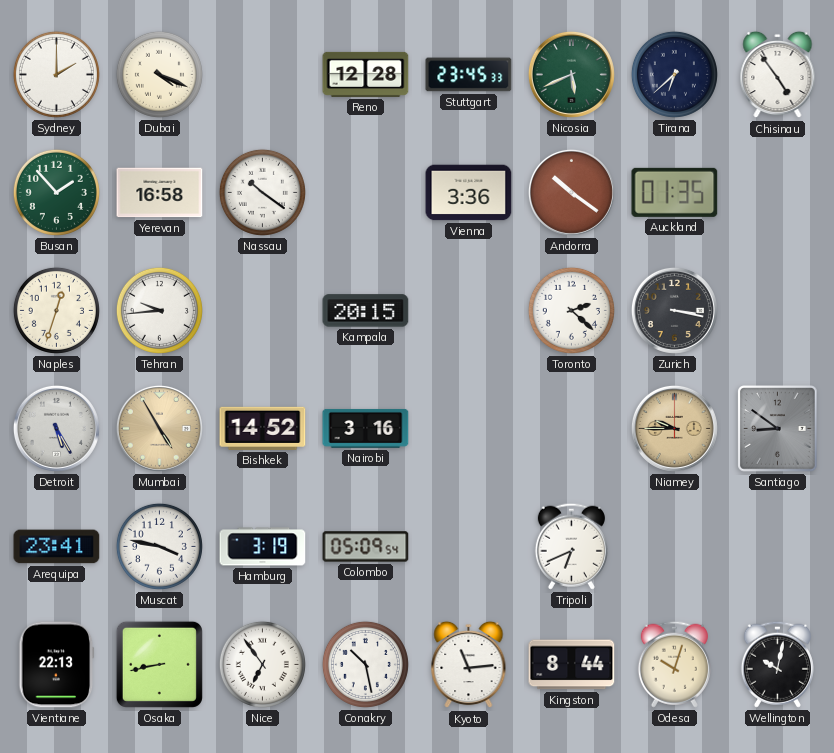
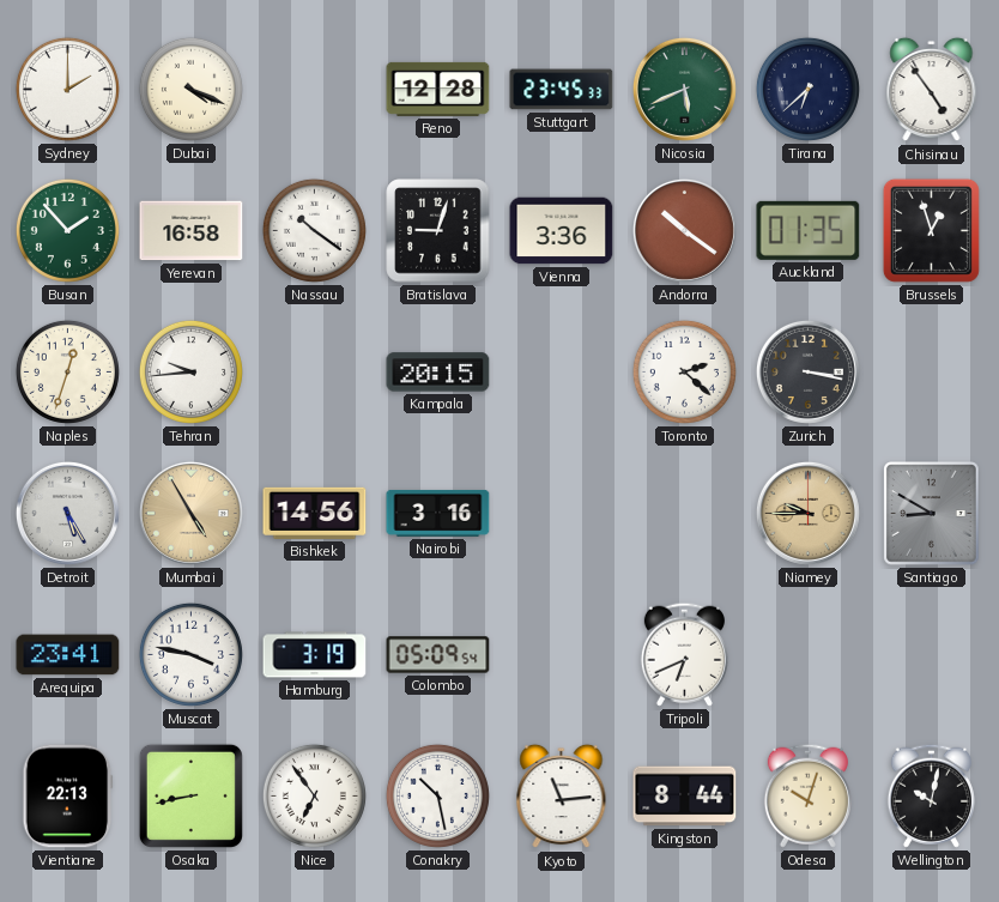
Bratislava: none -> 9:03 (438, 231)
Brussels: none -> 12:57 (931, 230)
Bishkek: 14:52 -> 14:56 (315, 513)
Santiago: 8:51 -> 8:50 (932, 514)
